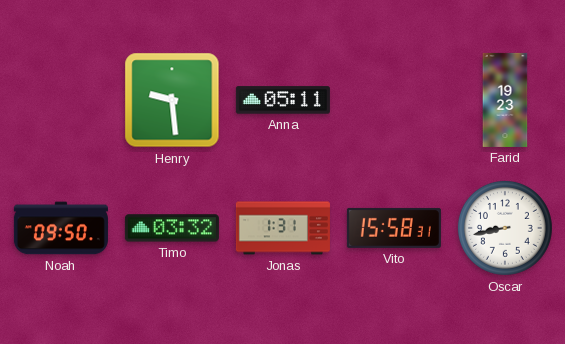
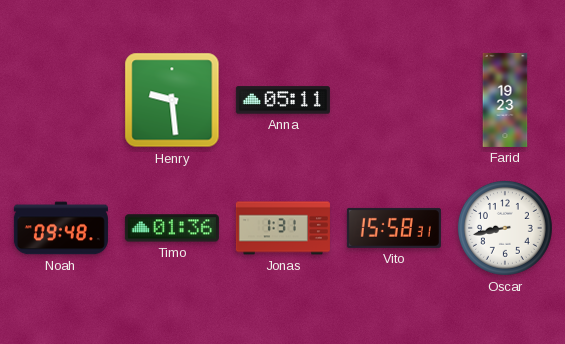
Noah: 09:50 -> 09:48 (61, 228)
Timo: 03:32 -> 01:36 (172, 228)
